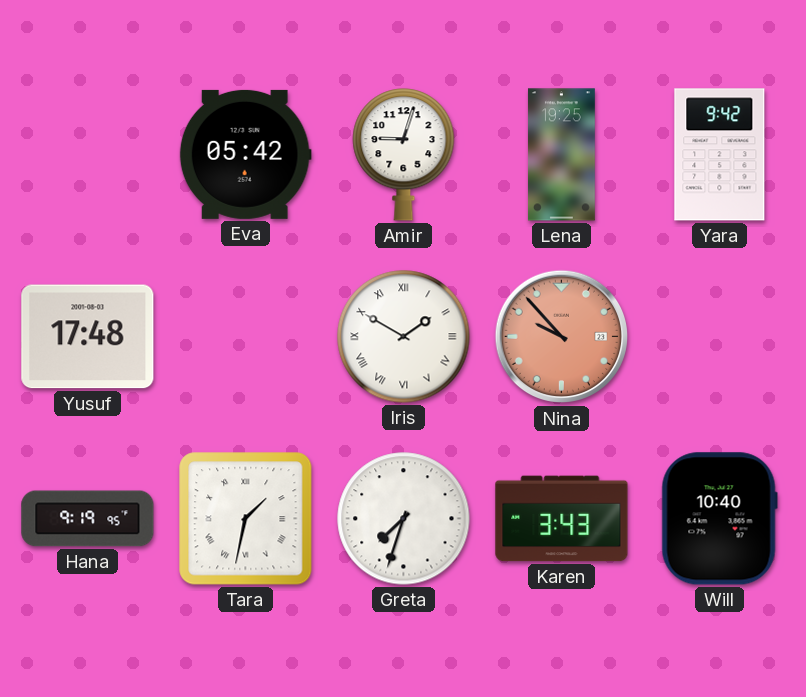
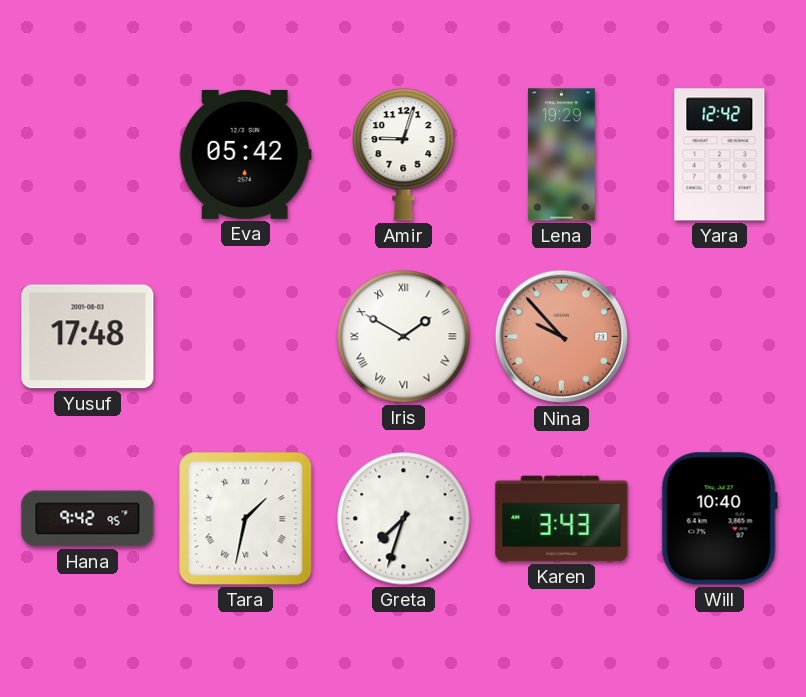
Lena: 19:25 -> 19:29 (561, 155)
Yara: 9:42 -> 12:42 (720, 155)
Hana: 9:19 -> 9:42 (88, 519)
